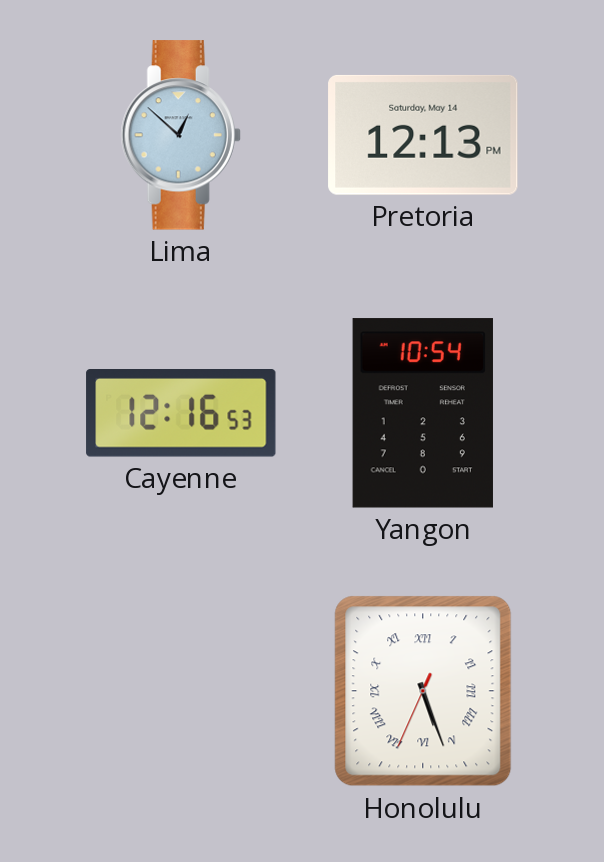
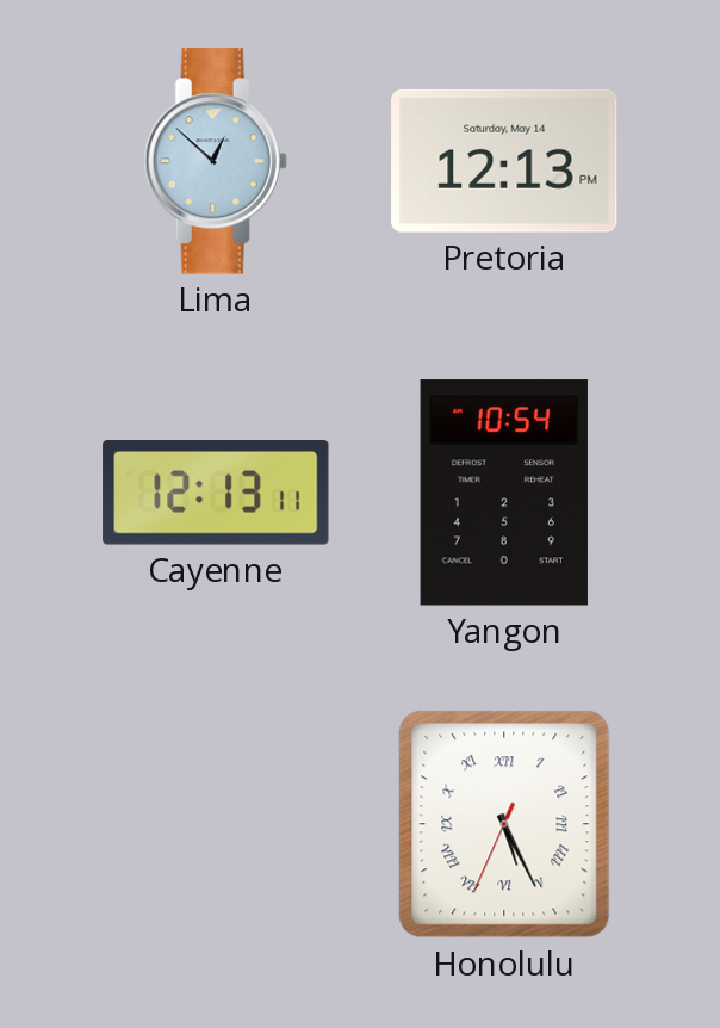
Cayenne: 12:16 -> 12:13 (216, 494)
Honolulu: 5:26 -> 5:25 (504, 824)
